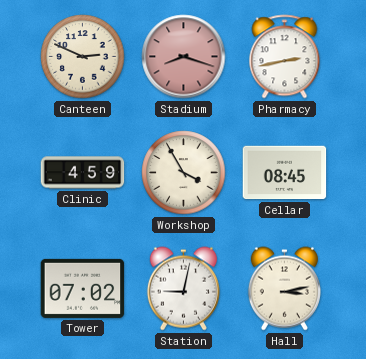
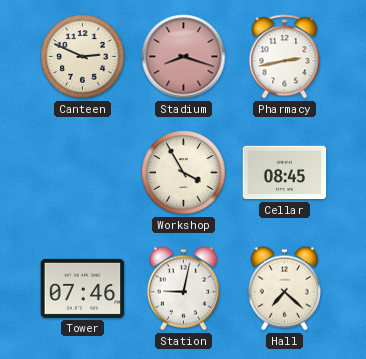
Clinic: 4:59 -> none (83, 173)
Tower: 07:02 -> 07:46 (83, 288)
Hall: 3:13 -> 7:22 (284, 289)
